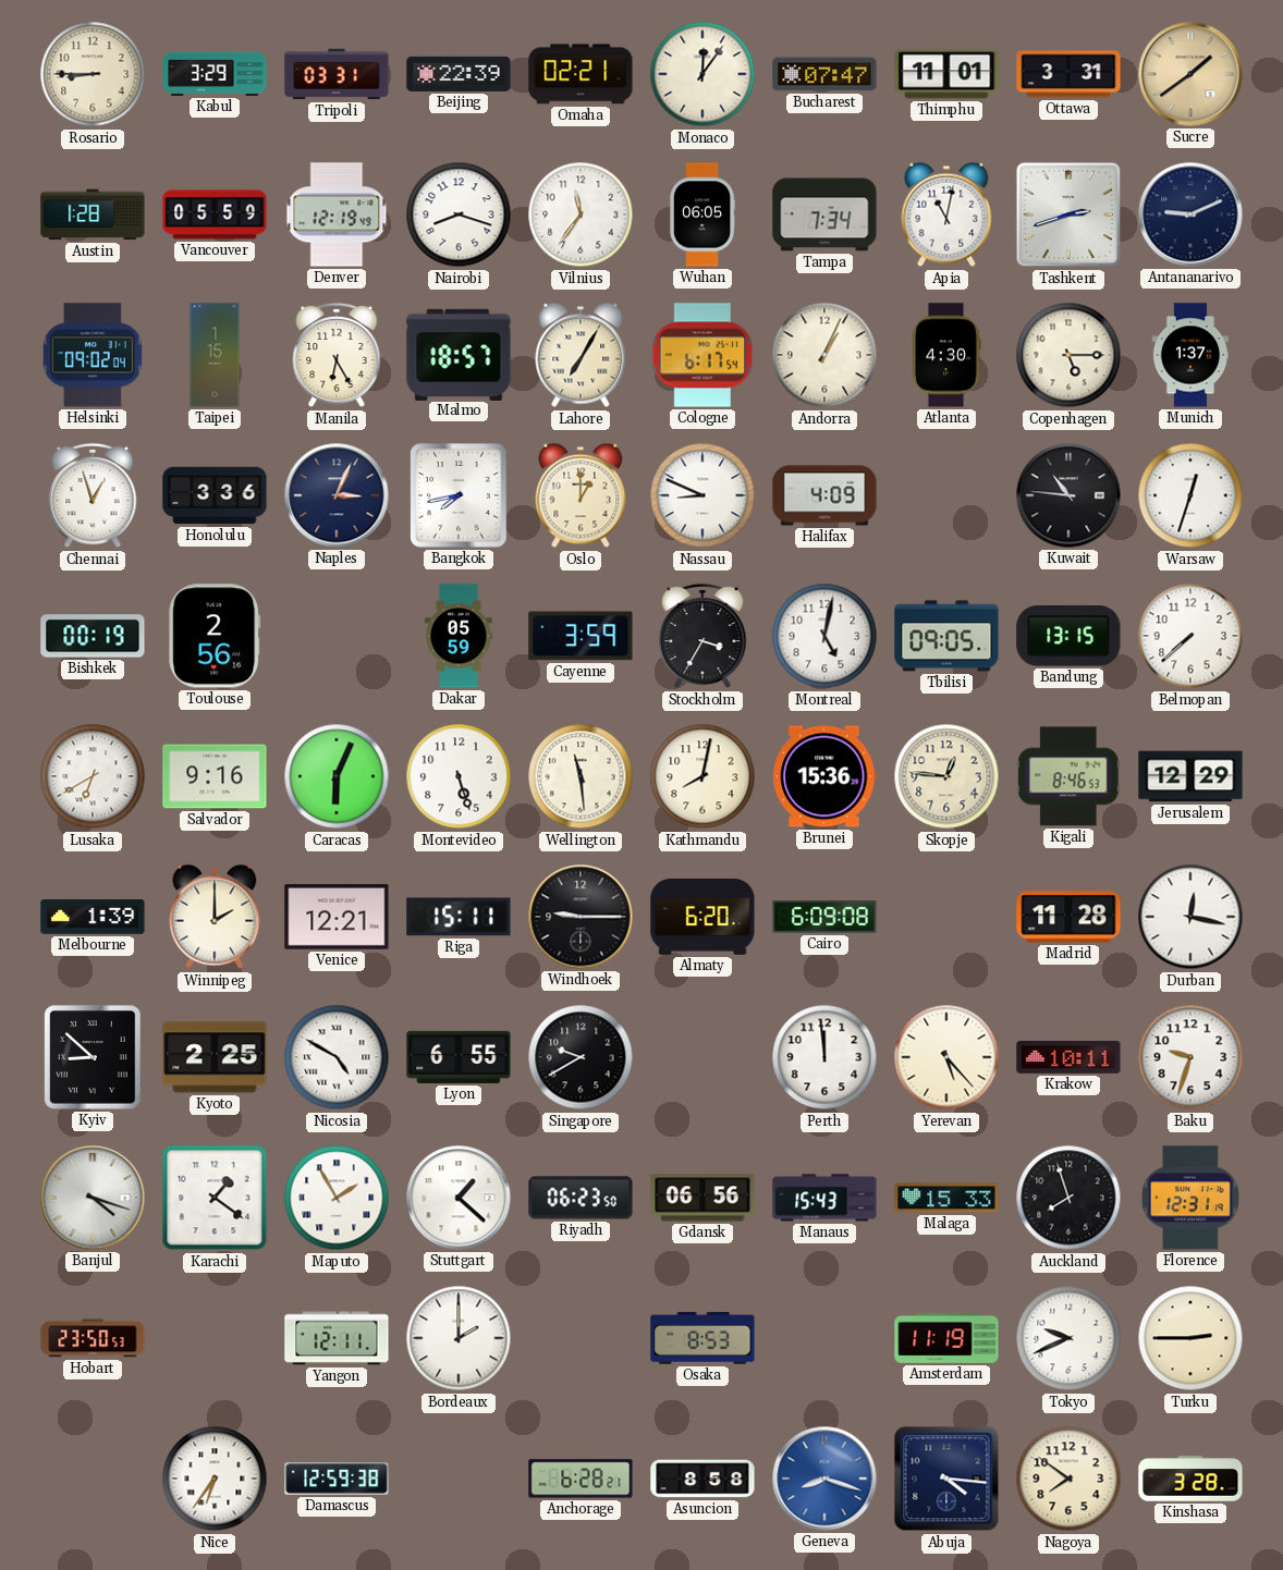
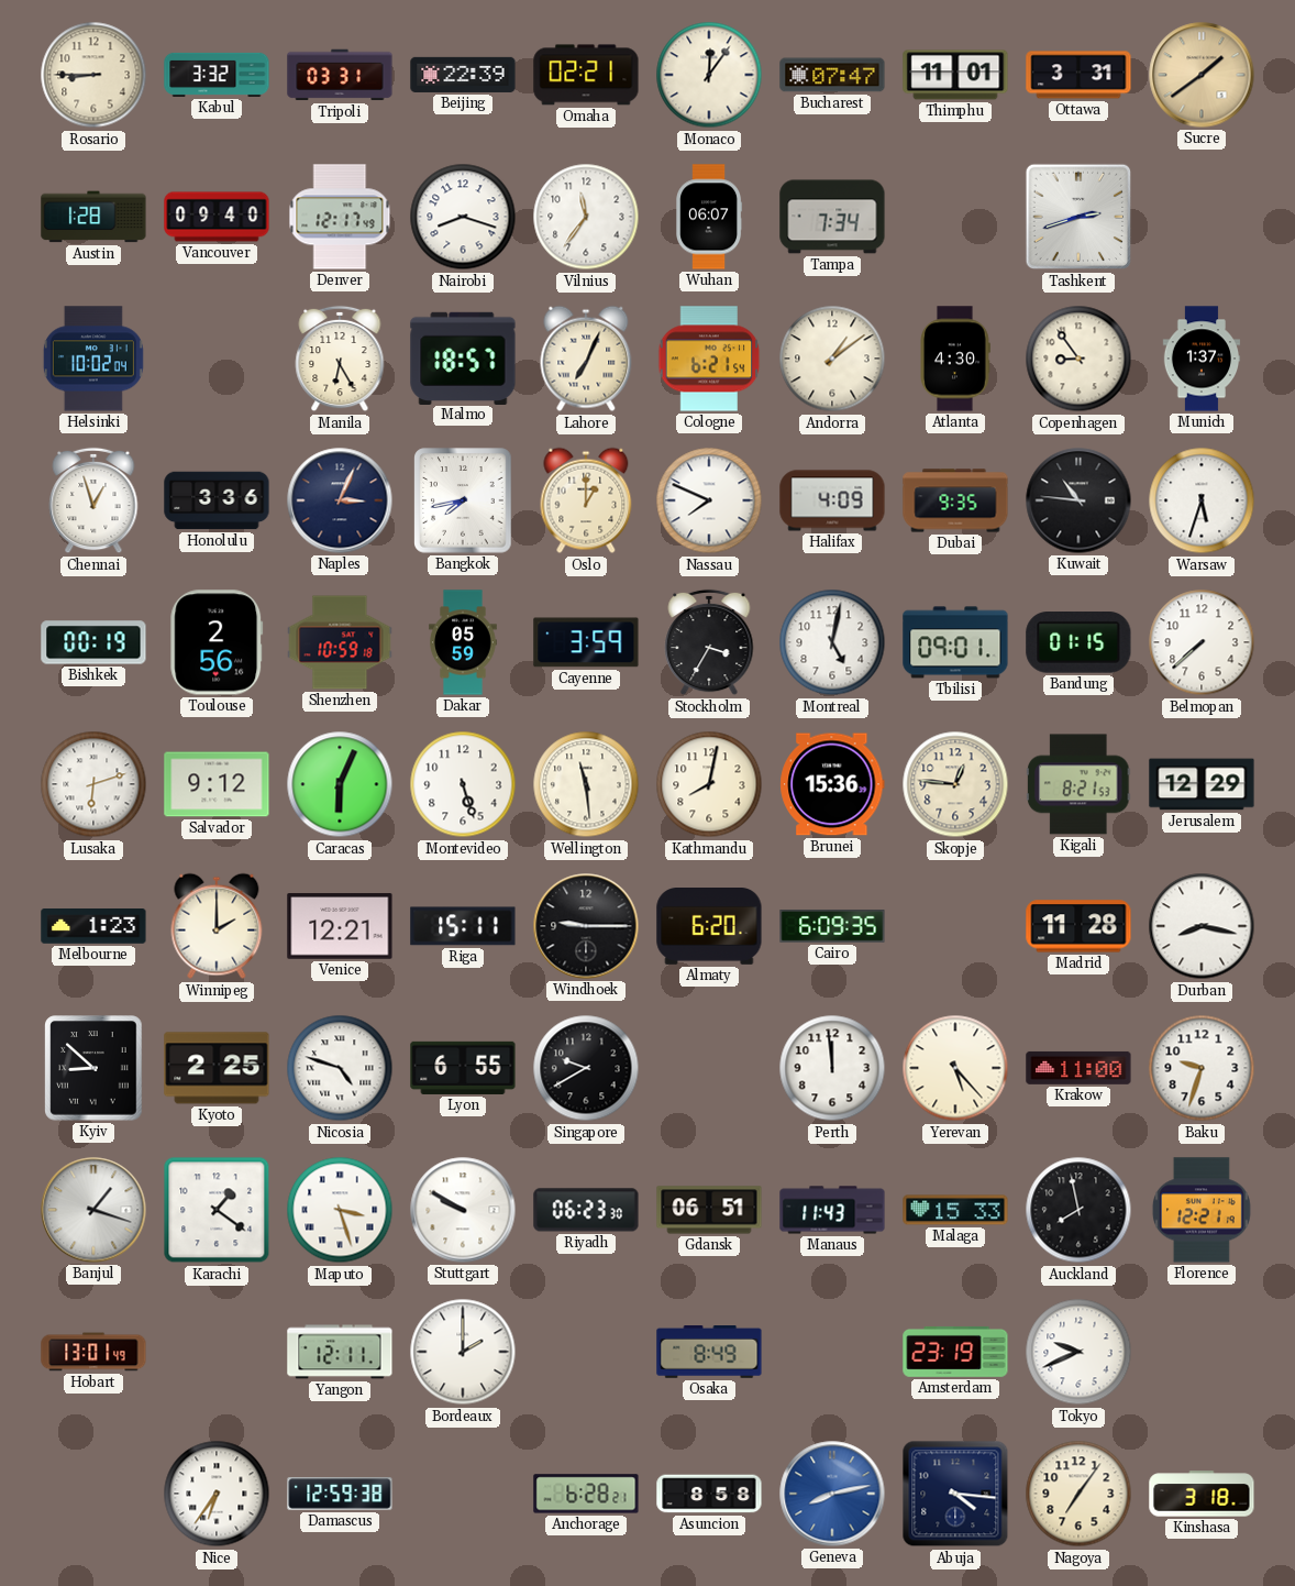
Kabul: 3:29 -> 3:32 (217, 75)
Vancouver: 05:59 -> 09:40 (217, 217)
Denver: 12:19 -> 12:17 (340, 217)
Wuhan: 06:05 -> 06:07 (709, 217)
Apia: 11:02 -> none (946, 214)
Antananarivo: 9:11 -> none (1190, 214)
Helsinki: 09:02 -> 10:02 (93, 359)
Taipei: 1:15 -> none (215, 355)
Lahore: 7:05 -> 7:04 (586, 359)
Cologne: 6:17 -> 6:21 (709, 359)
Andorra: 1:04 -> 1:09 (832, 359)
Copenhagen: 5:15 -> 8:54 (1078, 359)
Nassau: 8:49 -> 7:49 (709, 500)
Dubai: none -> 9:35 (955, 500)
Warsaw: 12:33 -> 5:33 (1202, 500)
Shenzhen: none -> 10:59 (340, 642)
Tbilisi: 09:05 -> 09:01 (955, 642)
Bandung: 13:15 -> 01:15 (1078, 643)
Lusaka: 6:40 -> 6:12 (93, 784)
Salvador: 9:16 -> 9:12 (217, 784)
Kigali: 8:46 -> 8:21 (1080, 784)
Melbourne: 1:39 -> 1:23 (93, 926)
Cairo: 6:09:08 -> 6:09:35 (832, 927)
Durban: 12:17 -> 8:17 (1202, 926)
Nicosia: 4:50 -> 4:48 (340, 1068)
Krakow: 10:11 -> 11:00 (1078, 1068)
Banjul: 4:18 -> 1:18 (93, 1210)
Maputo: 1:55 -> 3:27 (340, 1210)
Stuttgart: 1:22 -> 9:50 (463, 1210)
Riyadh: 06:23:50 -> 06:23:30 (586, 1210)
Gdansk: 06:56 -> 06:51 (709, 1210)
Manaus: 15:43 -> 11:43 (832, 1210)
Auckland: 7:57 -> 7:58 (1078, 1210)
Florence: 12:31 -> 12:21 (1202, 1210)
Hobart: 23:50 -> 13:01 (93, 1352)
Osaka: 8:53 -> 8:49 (709, 1352)
Amsterdam: 11:19 -> 23:19 (955, 1352)
Turku: 2:45 -> none (1190, 1338)
Geneva: 8:18 -> 8:13 (832, 1494)
Nagoya: 7:51 -> 7:06 (1078, 1494)
Kinshasa: 3:28 -> 3:18 (1202, 1494)
